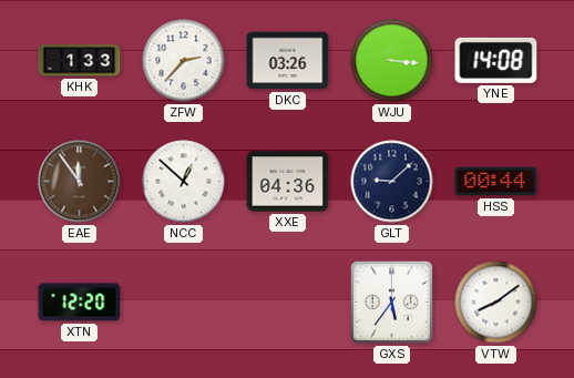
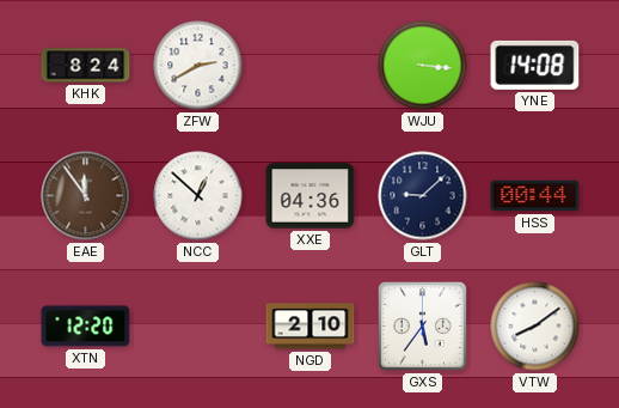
KHK: 1:33 -> 8:24 (86, 66)
ZFW: 2:37 -> 2:40 (198, 66)
DKC: 03:26 -> none (288, 61)
NGD: none -> 2:10 (311, 327)
